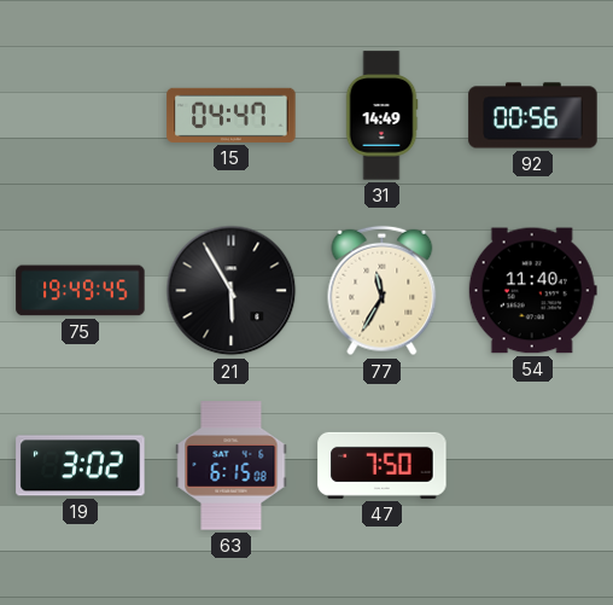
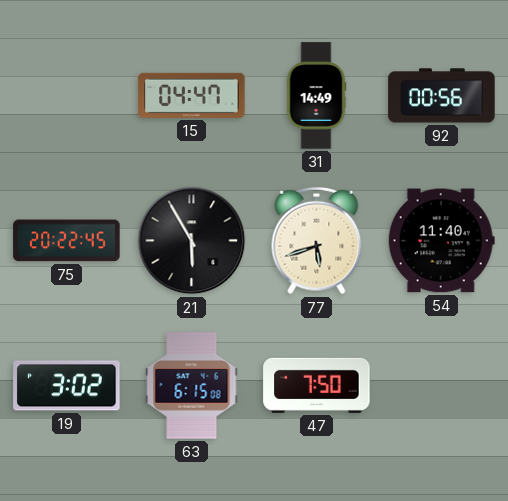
75: 19:49 -> 20:22 (67, 241)
77: 11:35 -> 5:42 (317, 241)
